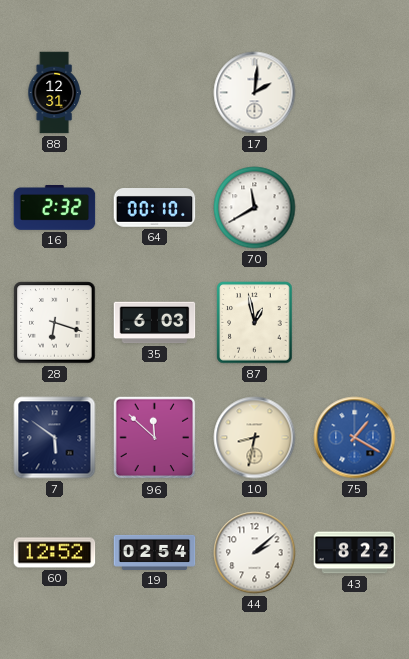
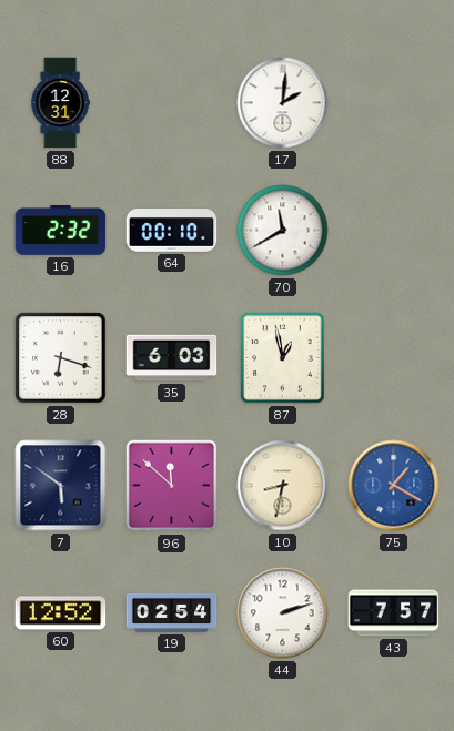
44: 2:08 -> 2:12 (283, 613)
43: 8:22 -> 7:57 (394, 613)
